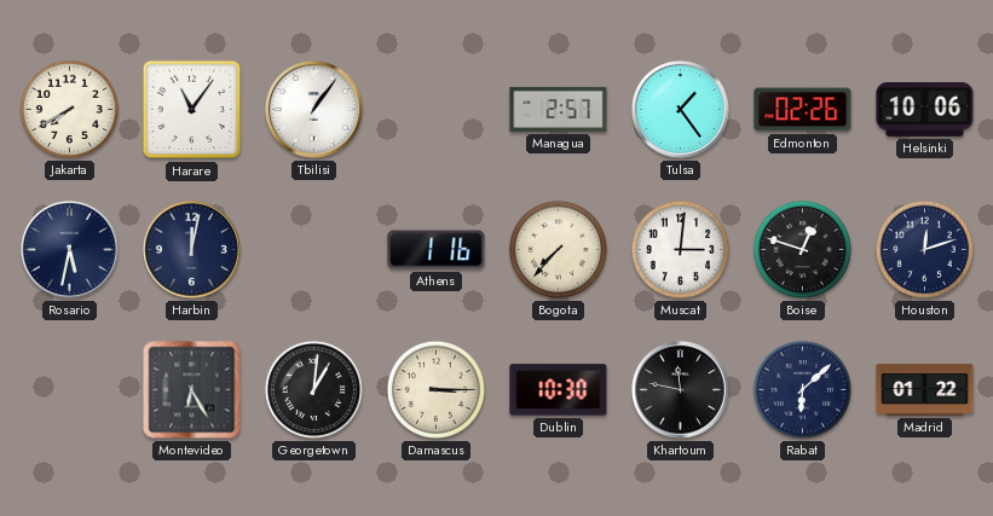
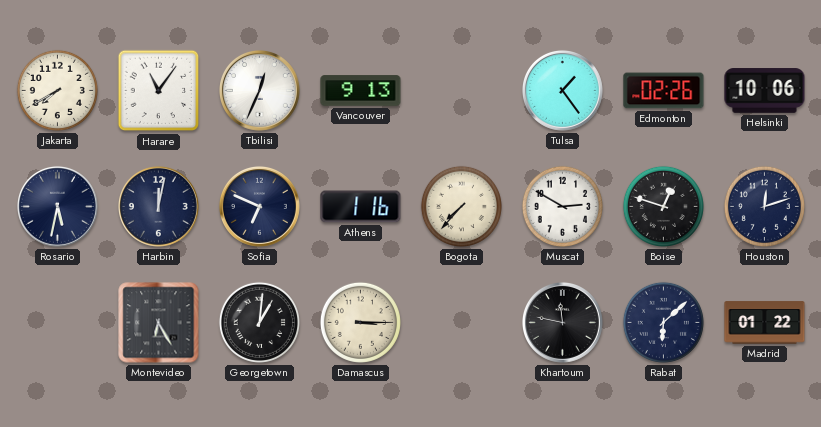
Tbilisi: 1:06 -> 12:34 (259, 90)
Vancouver: none -> 9:13 (361, 91)
Managua: 2:57 -> none (559, 109)
Sofia: none -> 6:49 (259, 206)
Muscat: 3:01 -> 2:50 (562, 206)
Dublin: 10:30 -> none (559, 390)
